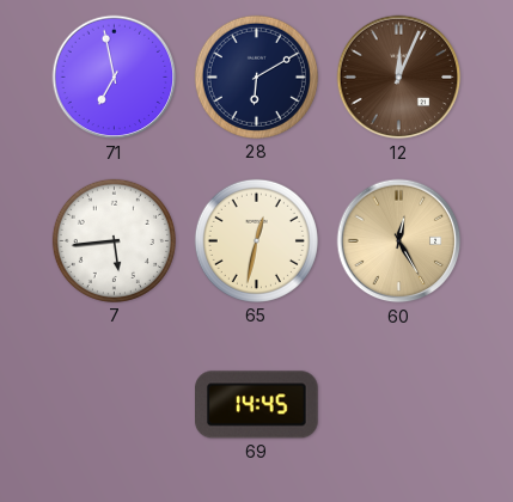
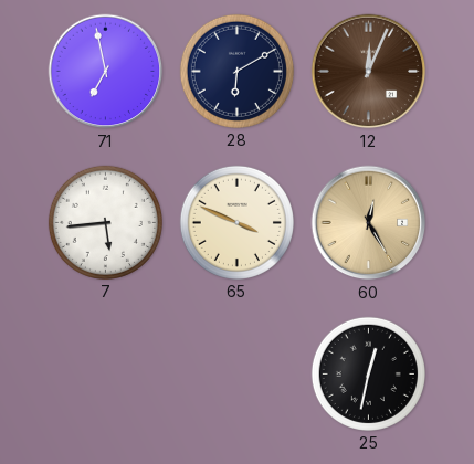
65: 12:32 -> 3:49 (236, 222)
69: 14:45 -> none (257, 405)
25: none -> 12:32 (368, 373)
